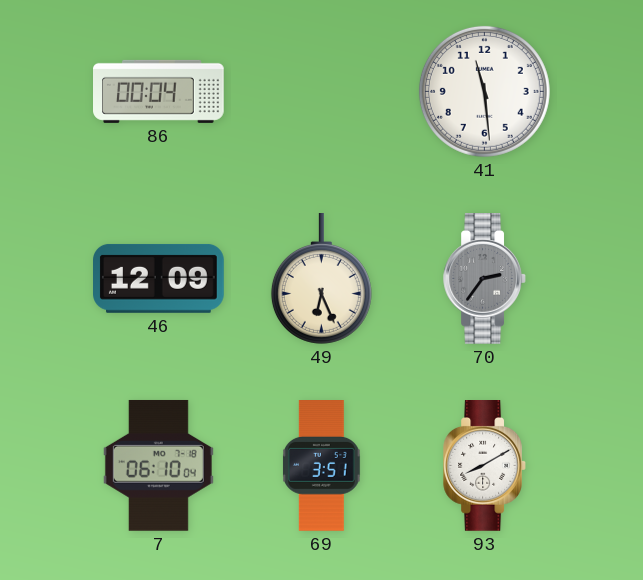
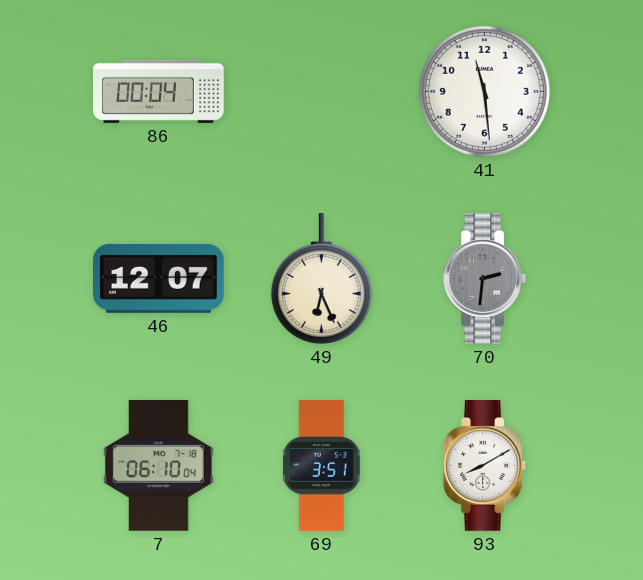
46: 12:09 -> 12:07 (159, 278)
70: 2:36 -> 2:31 (484, 279)
